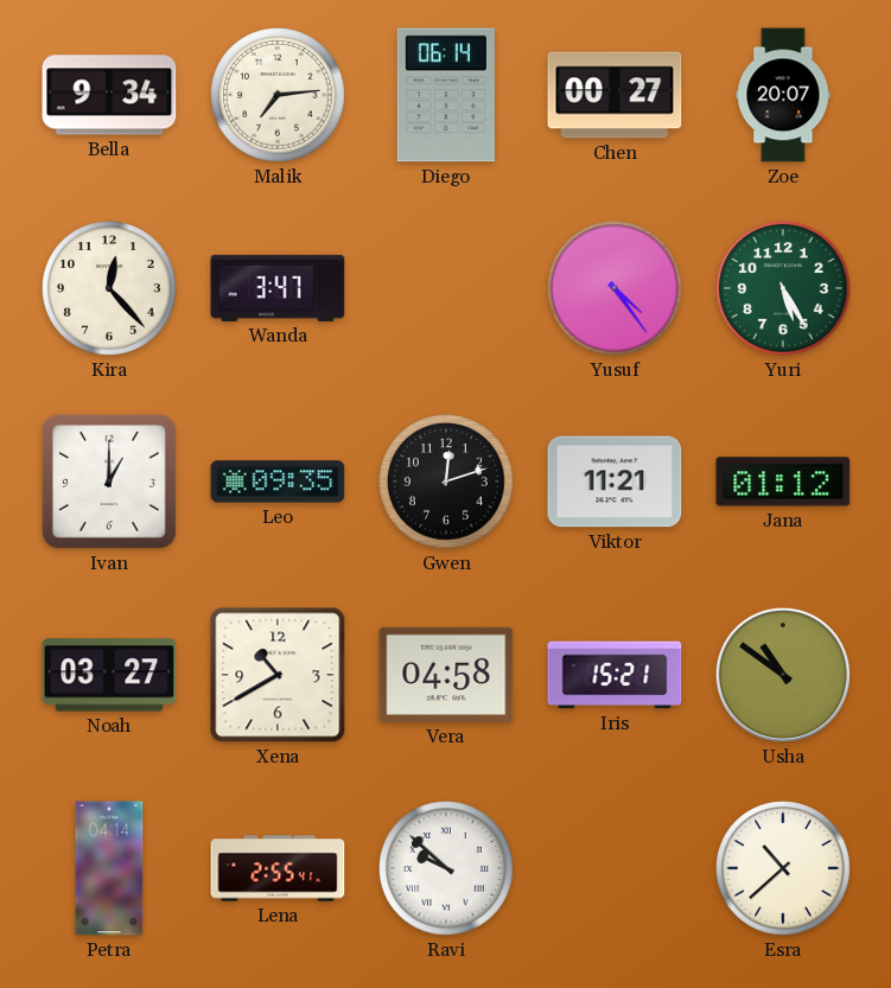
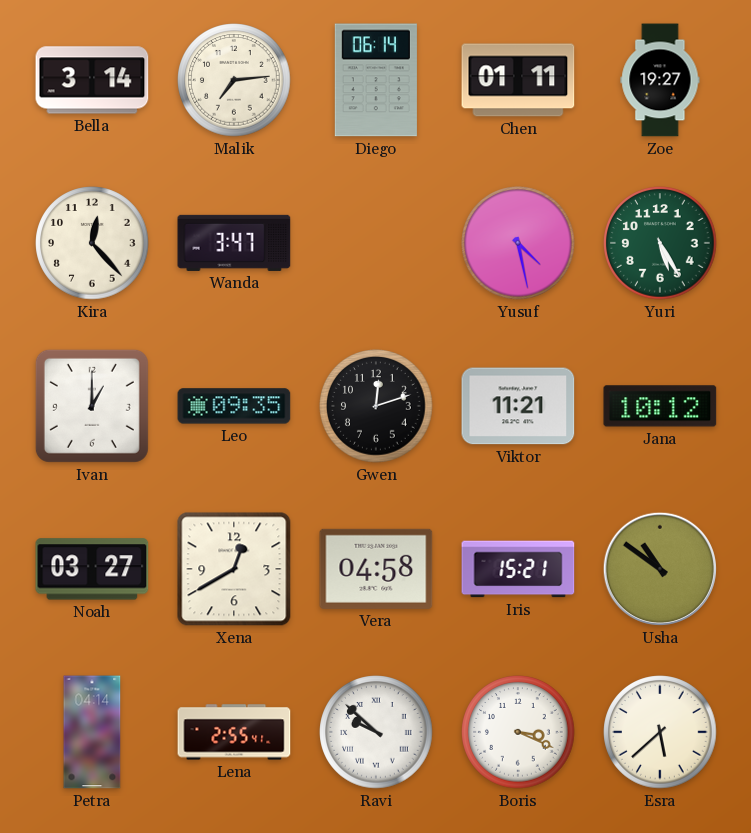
Bella: 9:34 -> 3:14 (92, 80)
Chen: 00:27 -> 01:11 (518, 80)
Zoe: 20:07 -> 19:27 (660, 80)
Yusuf: 4:24 -> 4:28 (518, 243)
Jana: 01:12 -> 10:12 (660, 406)
Xena: 10:40 -> 12:40 (234, 569)
Boris: none -> 3:19 (518, 732)
Esra: 10:38 -> 5:38 (660, 732)
